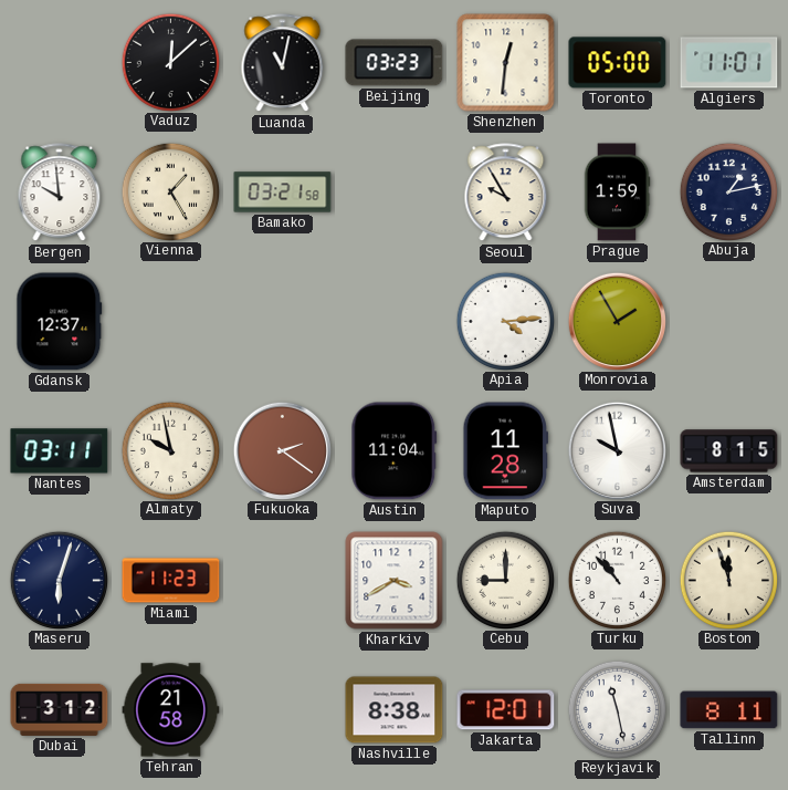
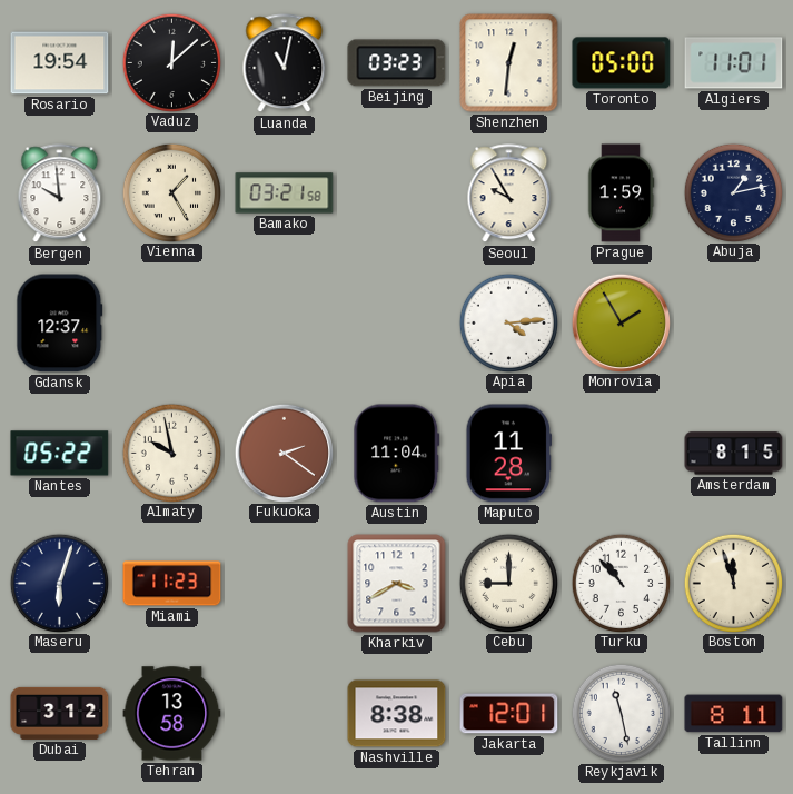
Rosario: none -> 19:54 (60, 63)
Nantes: 03:11 -> 05:22 (60, 454)
Suva: 9:58 -> none (617, 450)
Tehran: 21:58 -> 13:58 (172, 714)
